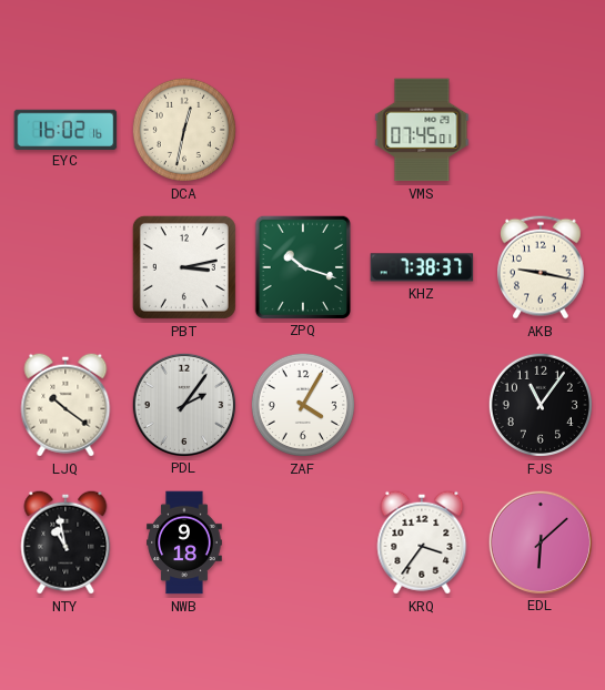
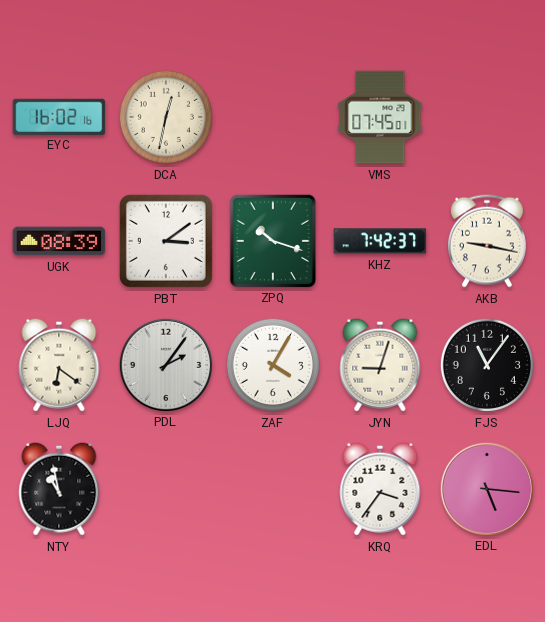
UGK: none -> 08:39 (59, 241)
PBT: 3:13 -> 3:09 (166, 241)
KHZ: 7:38 -> 7:42 (380, 241)
LJQ: 10:21 -> 6:21 (59, 365)
JYN: none -> 9:03 (380, 365)
NWB: 9:18 -> none (184, 542)
EDL: 6:08 -> 5:16 (486, 488)
